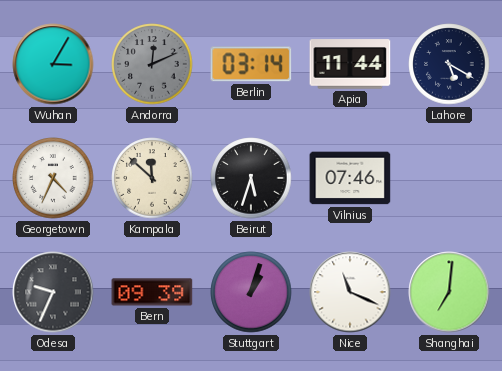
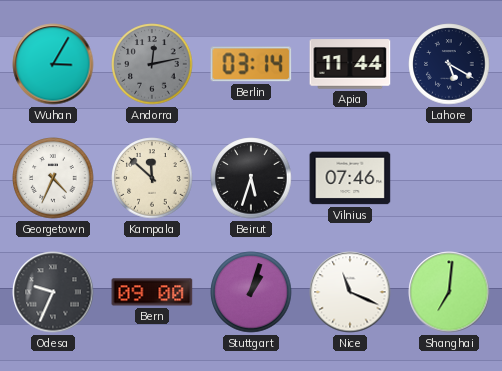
Andorra: 12:11 -> 12:13 (152, 64)
Bern: 09:39 -> 09:00 (152, 292)
